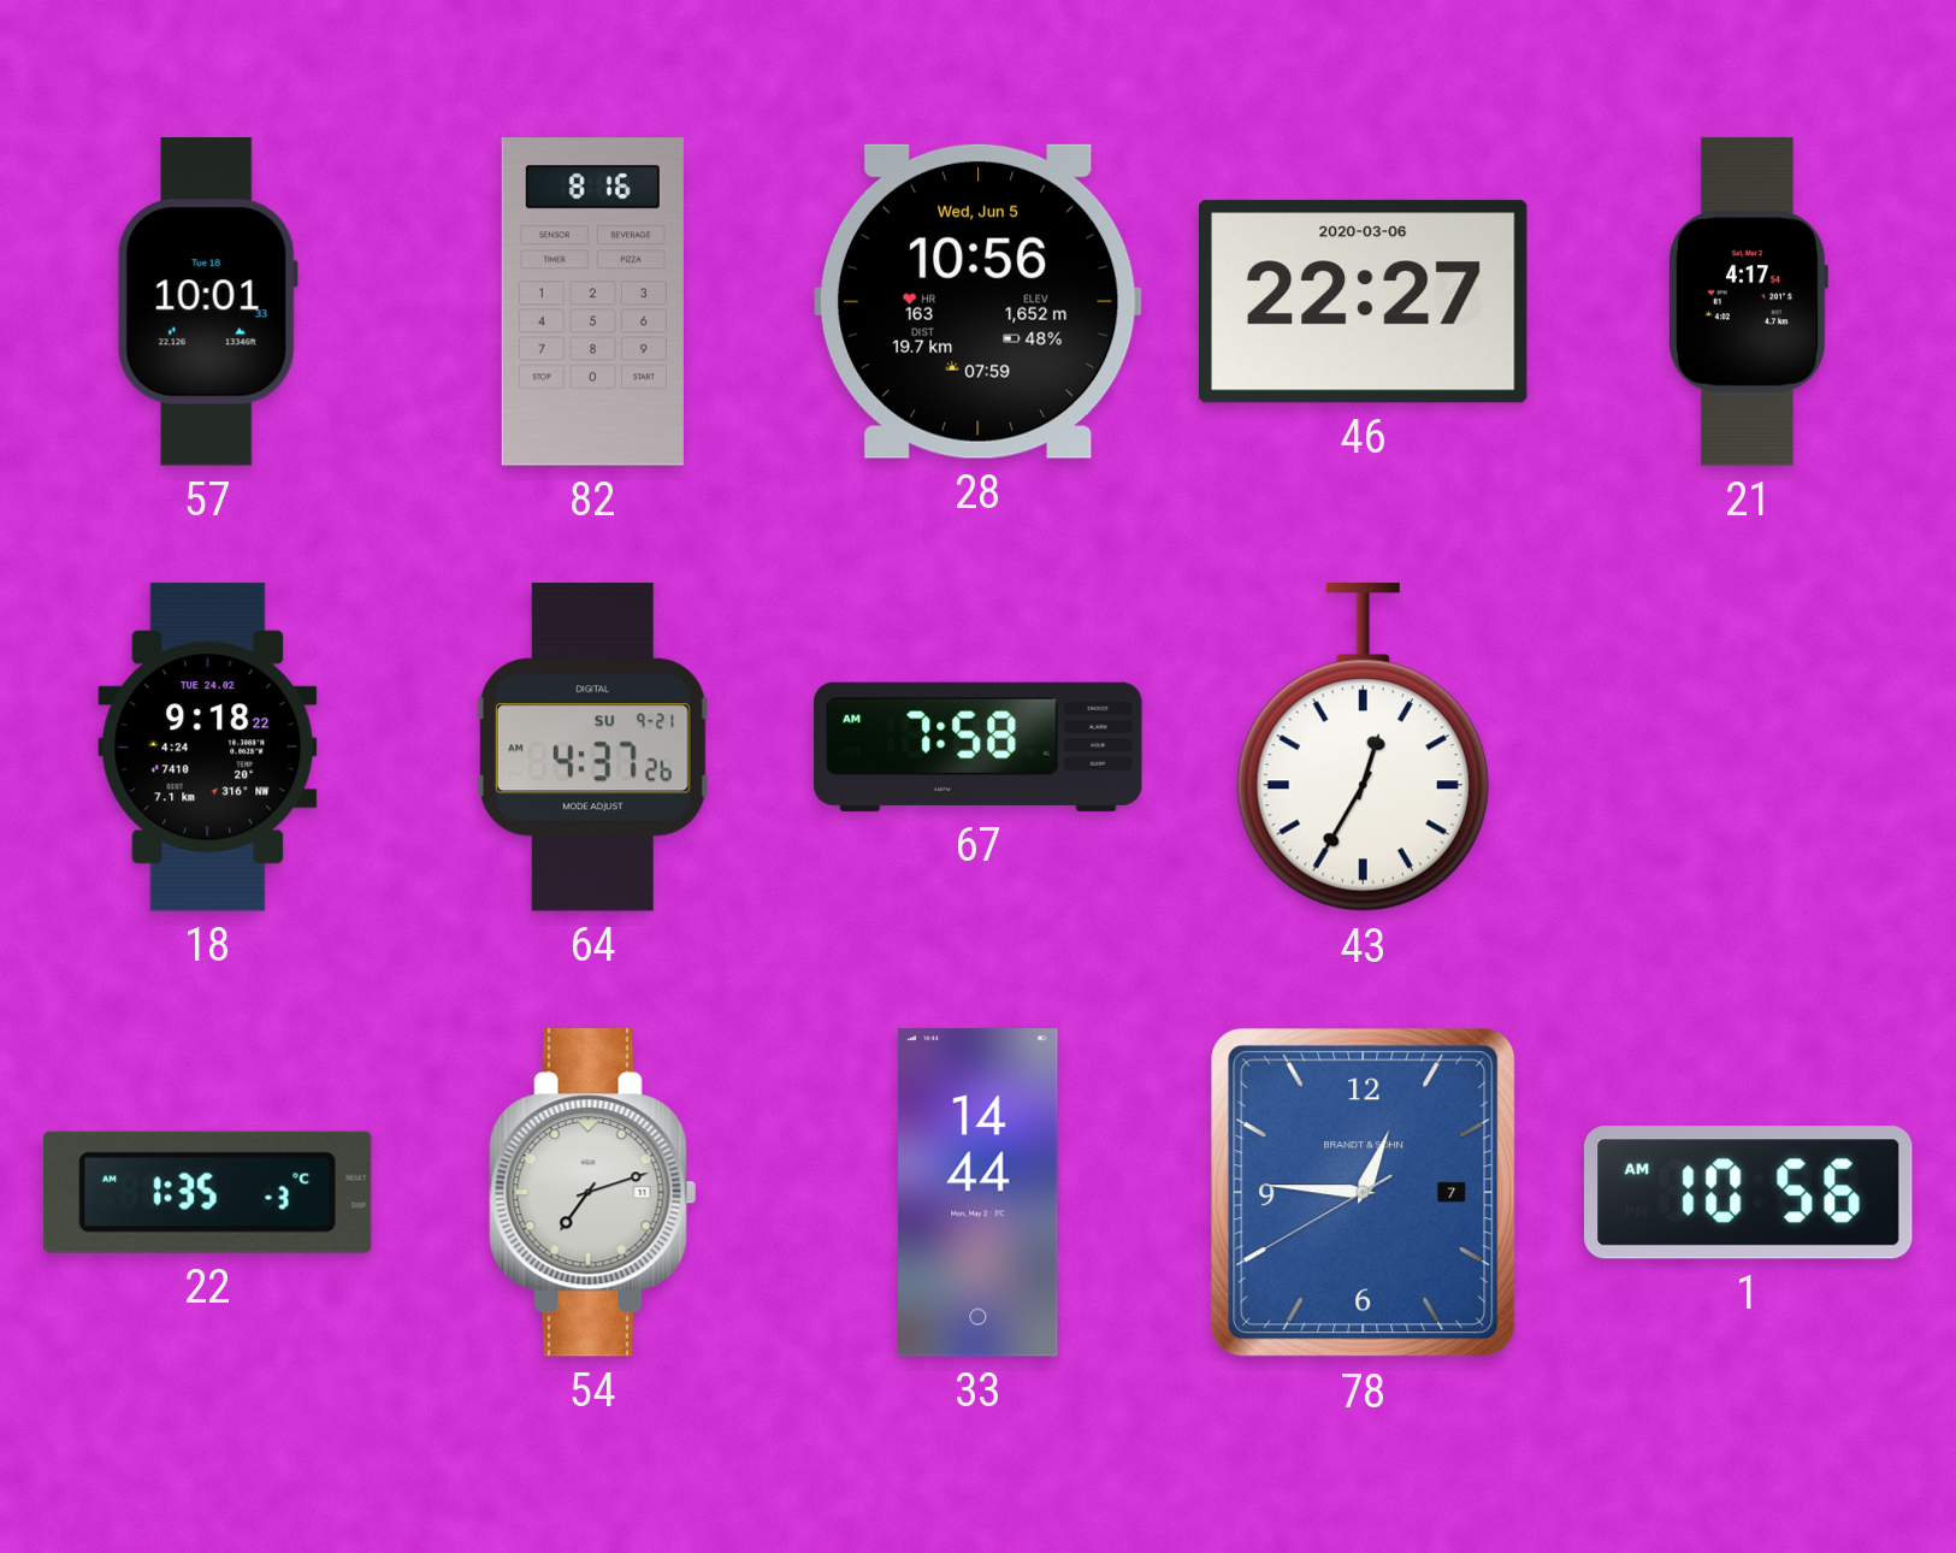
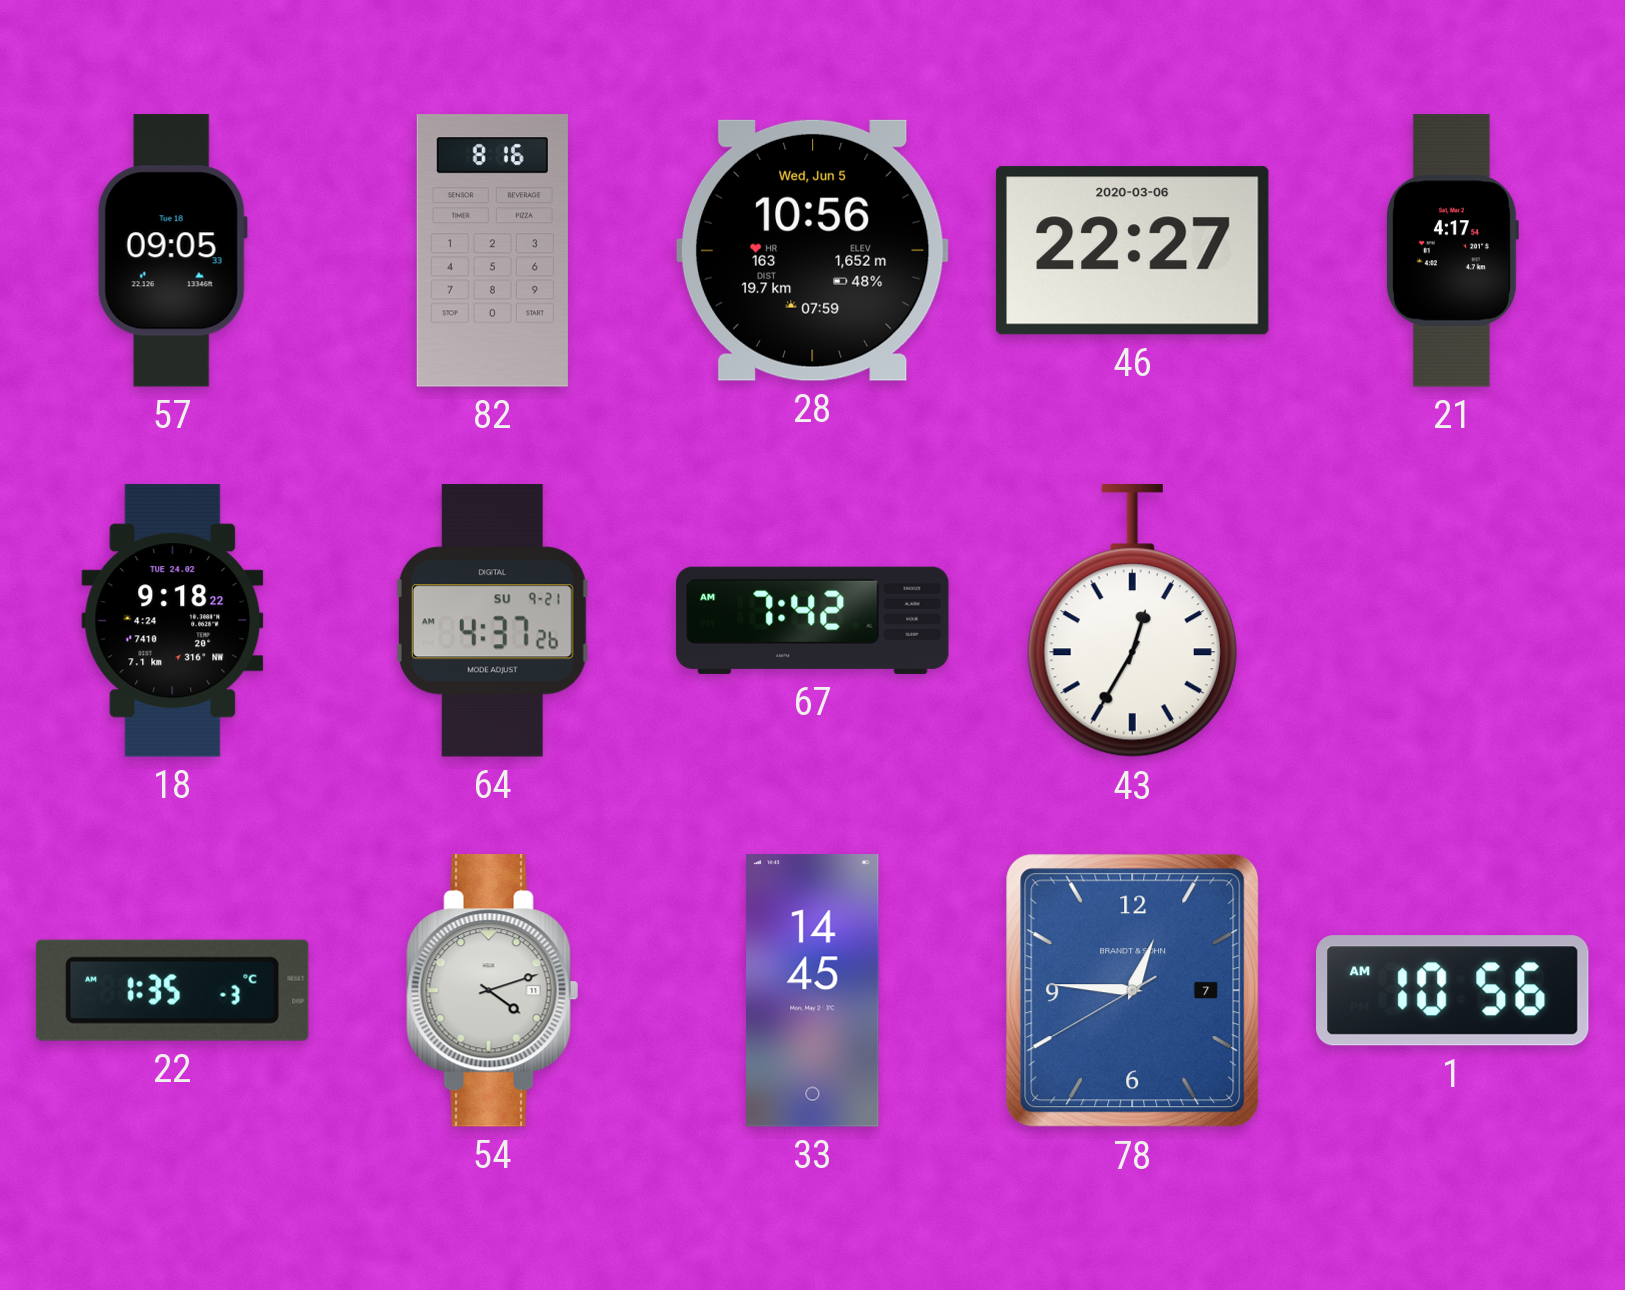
57: 10:01 -> 09:05 (172, 251)
67: 7:58 -> 7:42 (813, 620)
54: 7:12 -> 4:12 (493, 991)
33: 14:44 -> 14:45 (813, 991)
